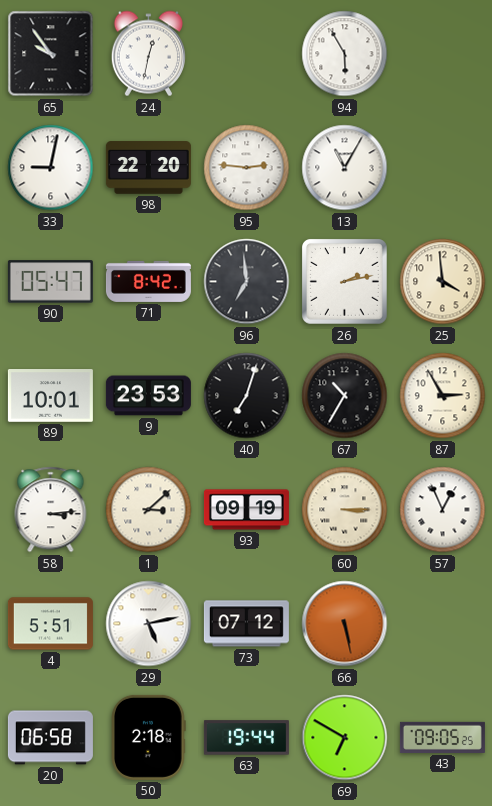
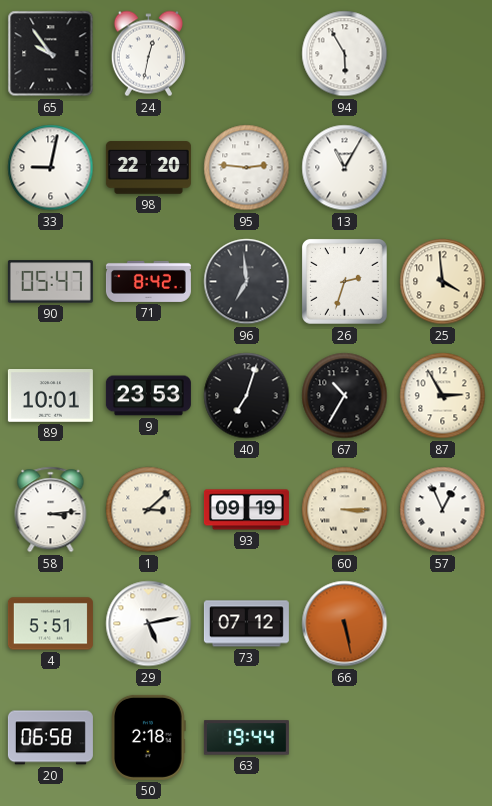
26: 2:13 -> 2:33 (345, 282)
69: 6:50 -> none (345, 738)
43: 09:05 -> none (442, 737)
